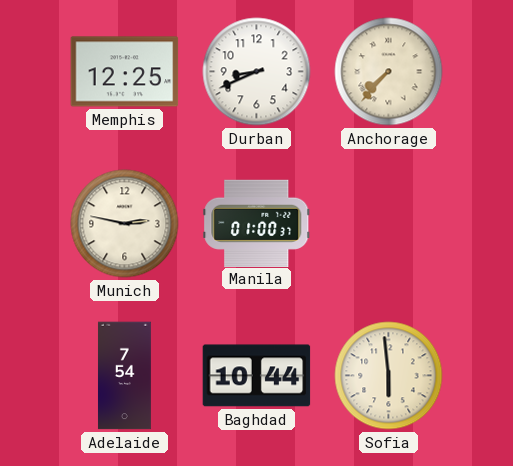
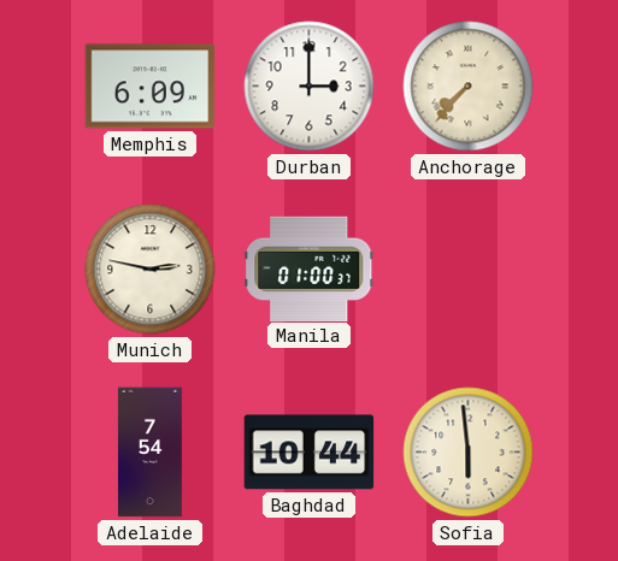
Memphis: 12:25 -> 6:09 (151, 87)
Durban: 8:41 -> 3:00 (310, 87)
